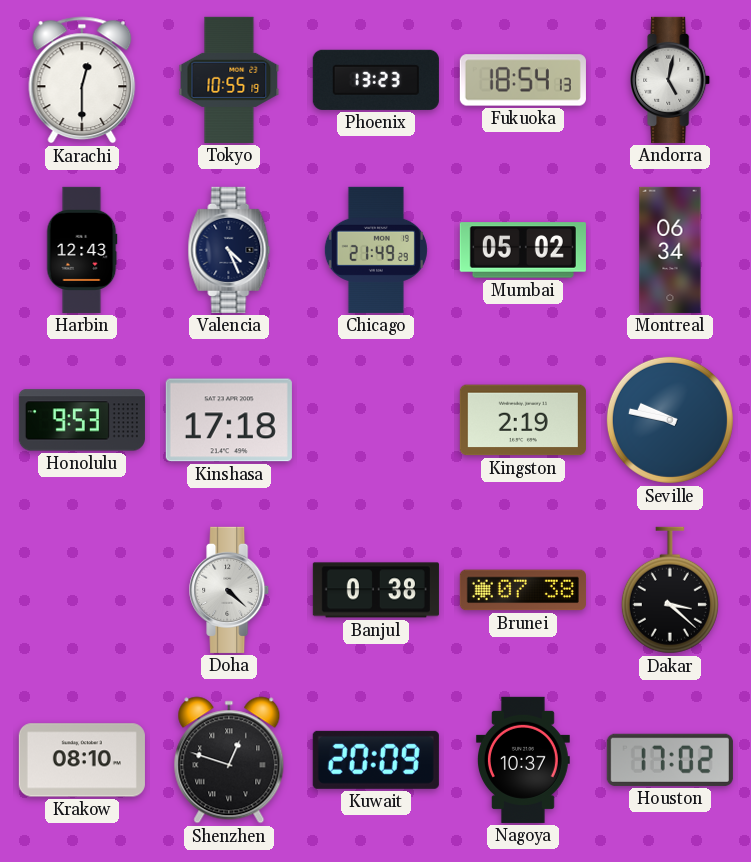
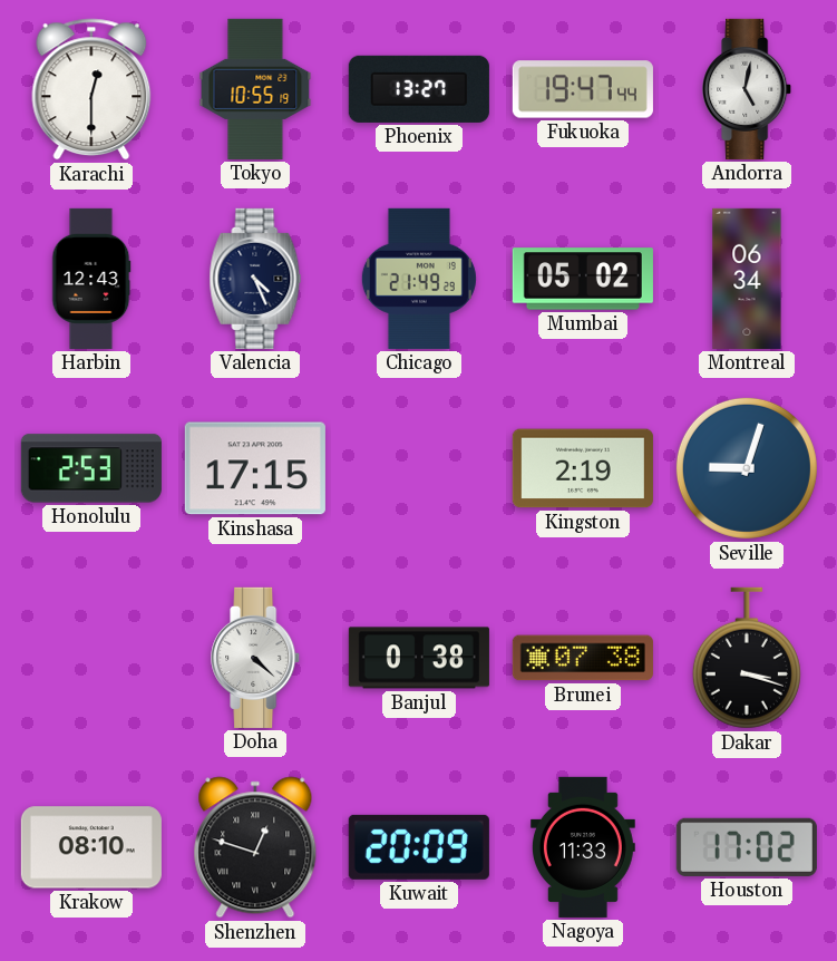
Phoenix: 13:23 -> 13:27 (419, 89)
Fukuoka: 18:54 -> 19:47 (583, 89)
Honolulu: 9:53 -> 2:53 (91, 468)
Kinshasa: 17:18 -> 17:15 (255, 468)
Seville: 9:47 -> 9:03 (747, 468)
Dakar: 3:22 -> 3:18 (747, 658)
Nagoya: 10:37 -> 11:33 (583, 847)
